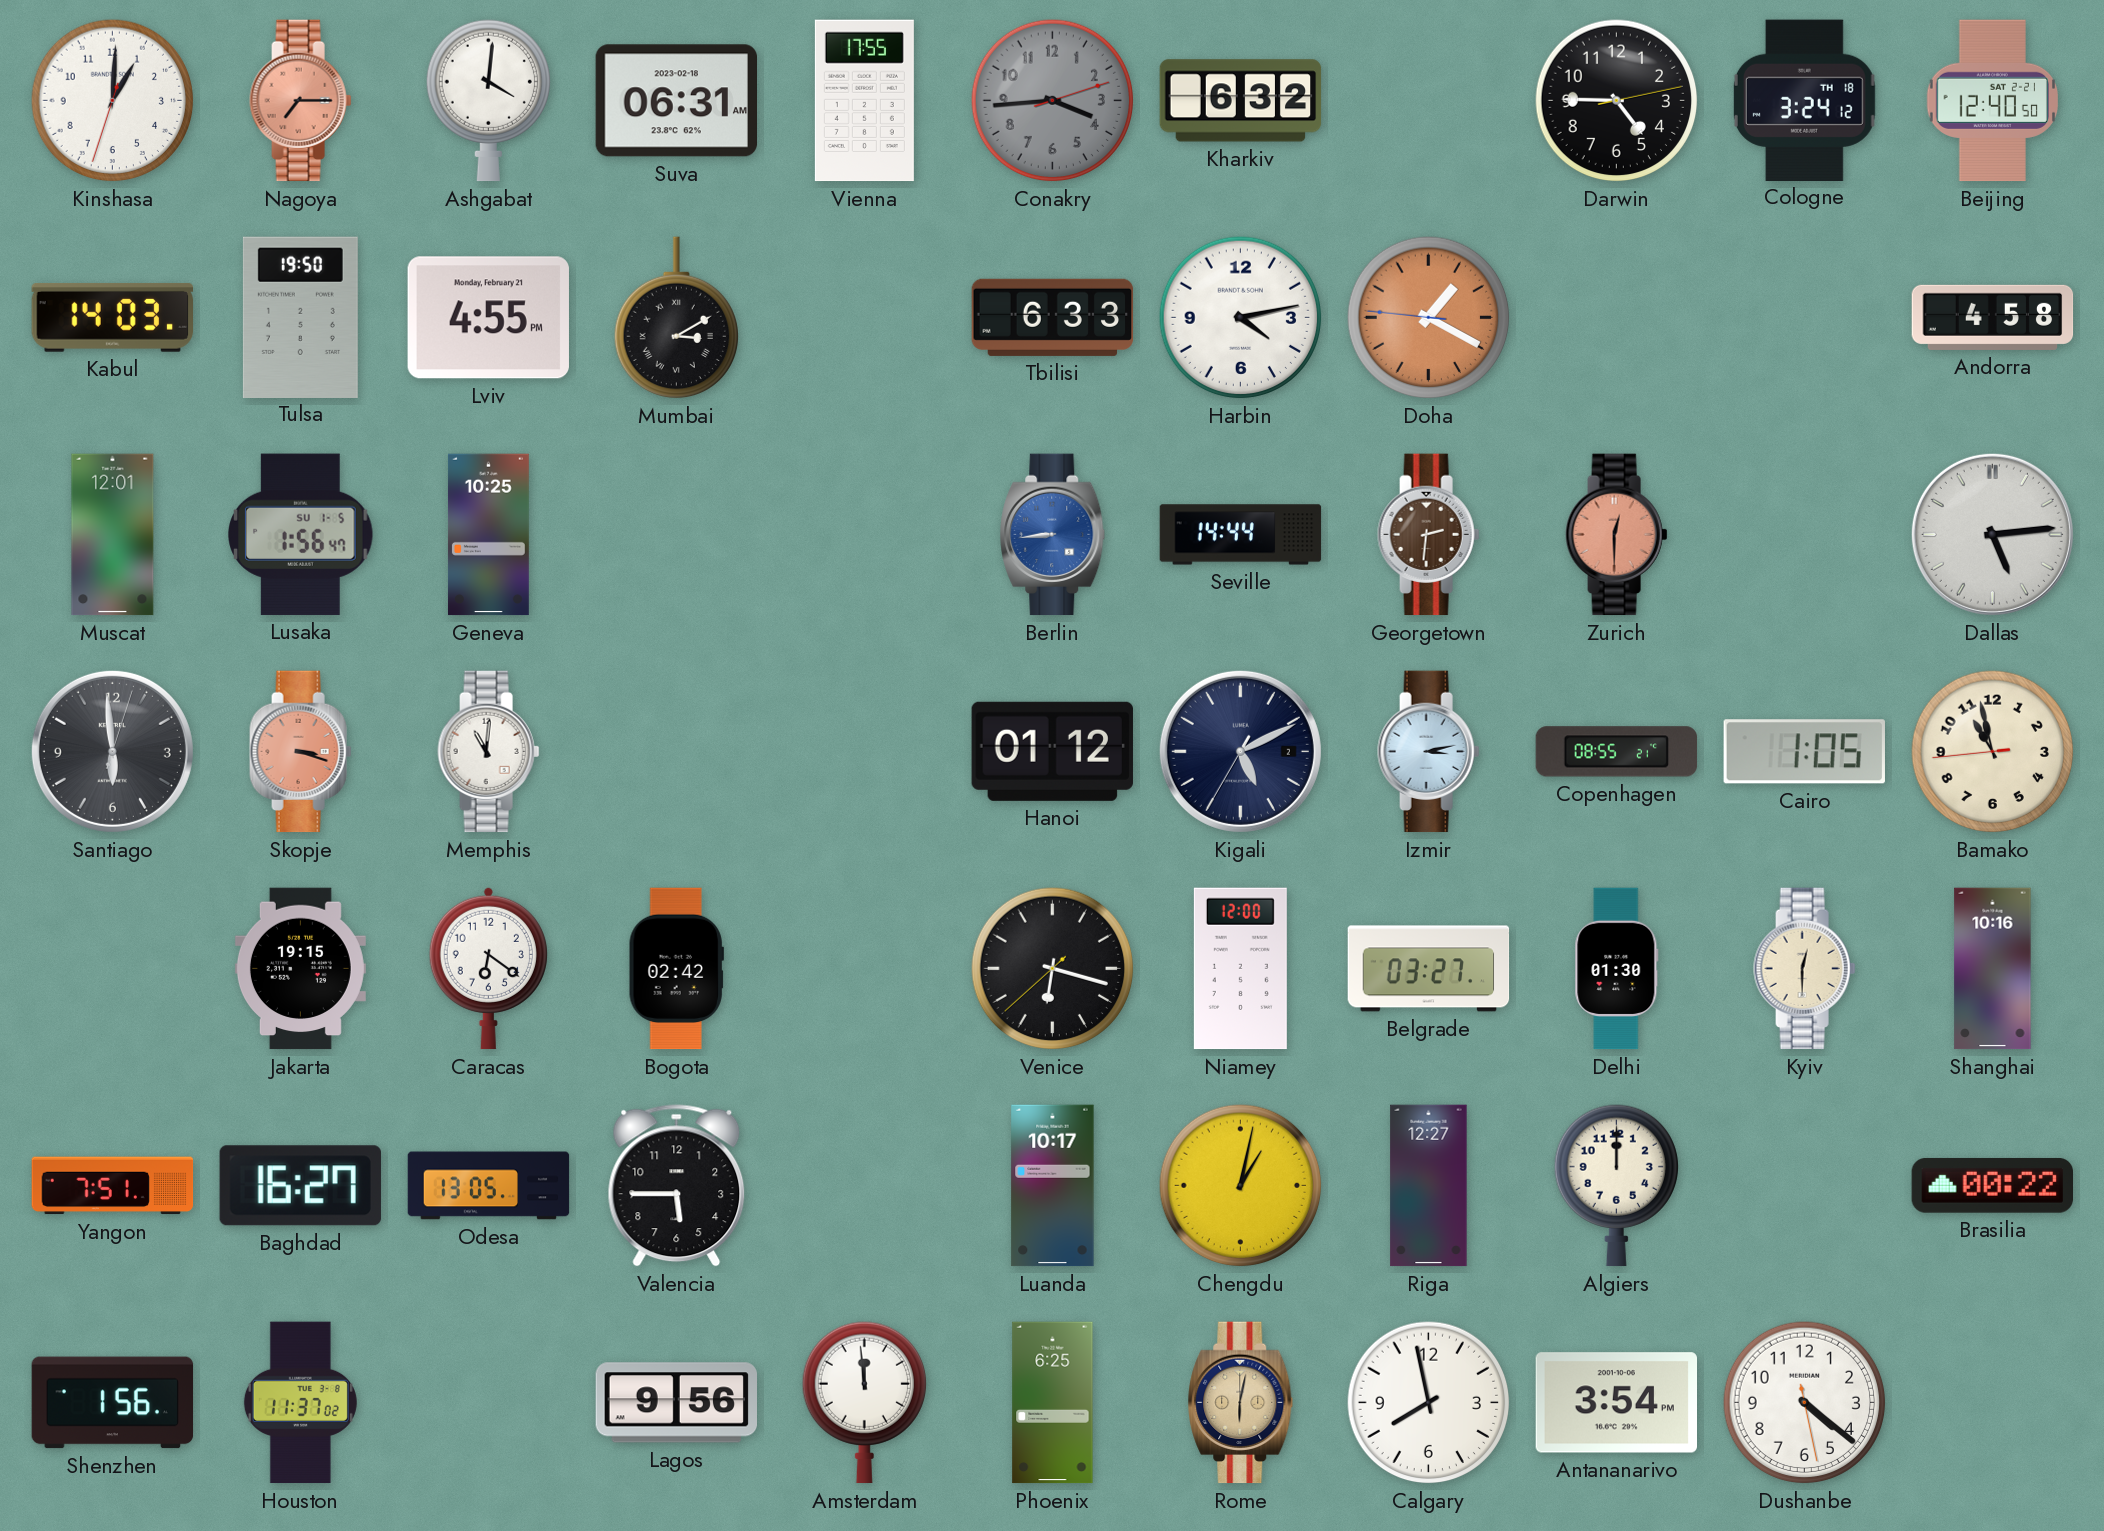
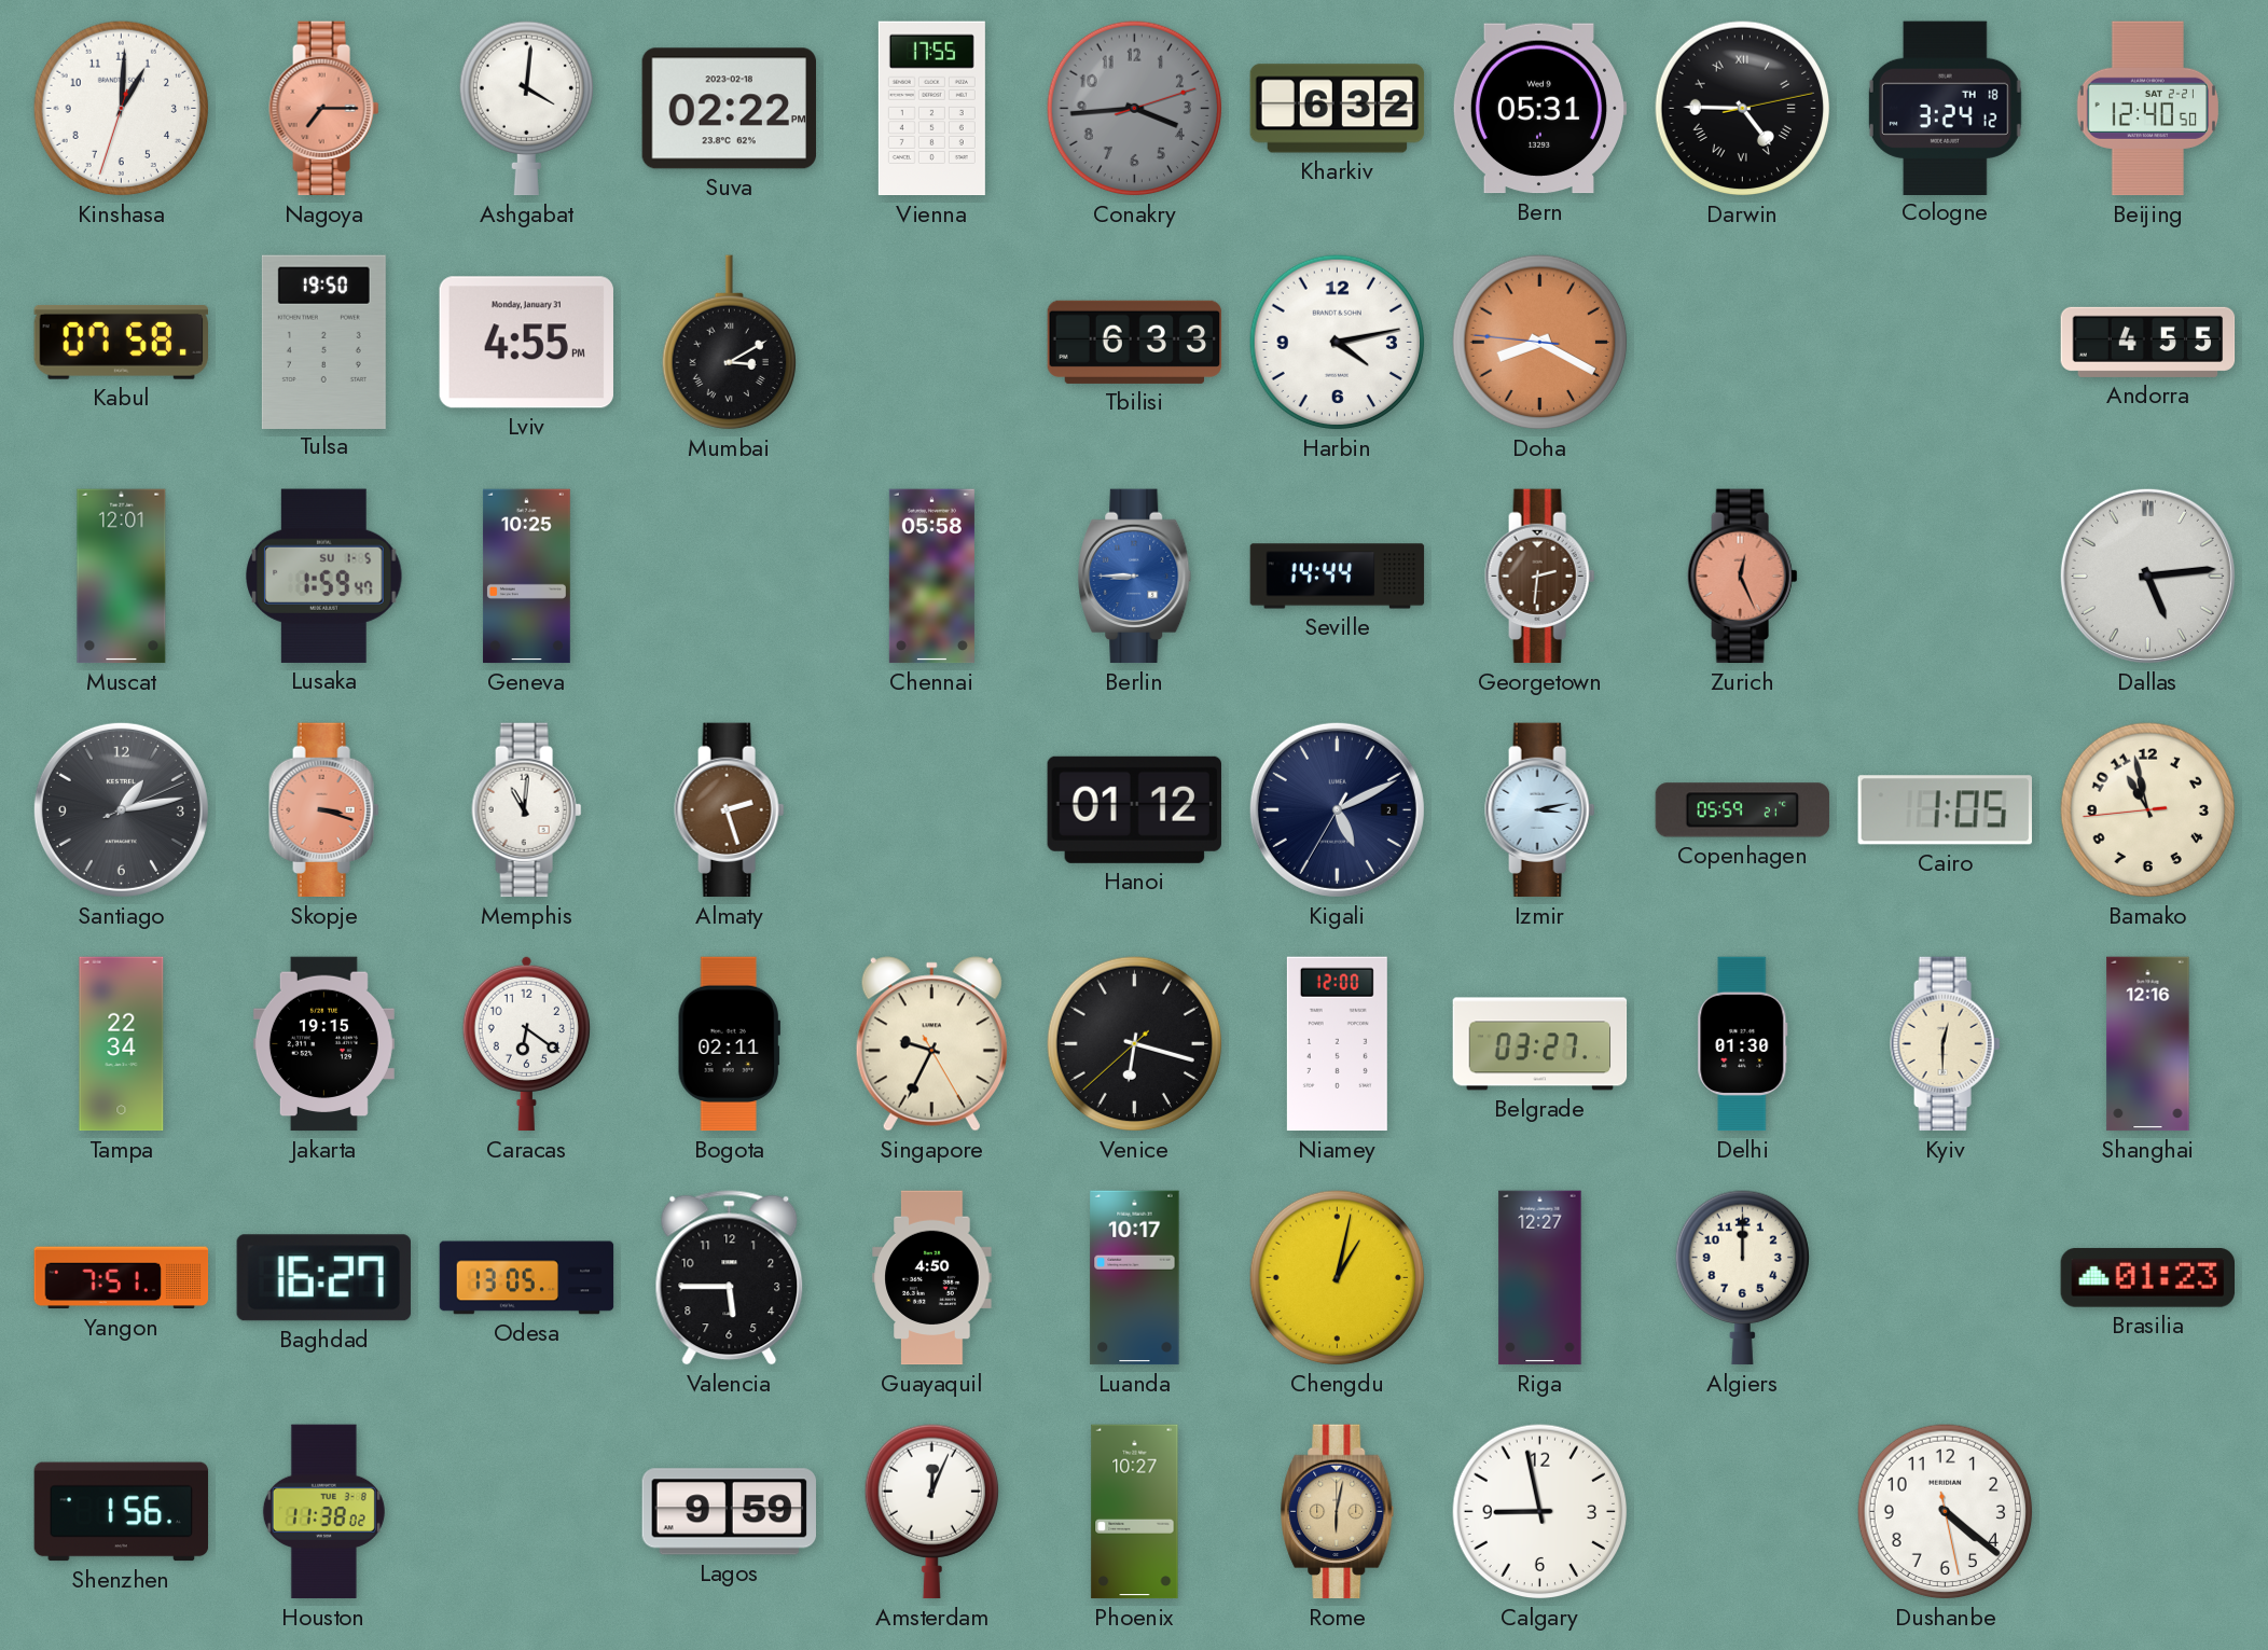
Suva: 06:31 -> 02:22 (729, 109)
Bern: none -> 05:31 (1538, 109)
Darwin numerals: Arabic -> Roman (1743, 109)
Kabul: 14:03 -> 07:58 (122, 342)
Lviv date: Monday, February 21 -> Monday, January 31 (526, 343)
Doha: 1:19 -> 8:19 (1540, 343)
Andorra: 4:58 -> 4:55 (2148, 342)
Lusaka: 1:56 -> 1:59 (324, 576)
Chennai: none -> 05:58 (931, 577)
Berlin: 8:44 -> 8:45 (1135, 577)
Zurich: 12:30 -> 12:26 (1743, 577)
Santiago: 5:59 -> 1:13 (121, 809)
Almaty: none -> 2:27 (730, 810)
Copenhagen: 08:55 -> 05:59 (1743, 810)
Tampa: none -> 22:34 (122, 1044)
Bogota: 02:42 -> 02:11 (729, 1044)
Singapore: none -> 9:34 (931, 1044)
Shanghai: 10:16 -> 12:16 (2148, 1044)
Guayaquil: none -> 4:50 (932, 1278)
Brasilia: 00:22 -> 01:23 (2147, 1277)
Houston: 11:37 -> 11:38 (323, 1512)
Lagos: 9:56 -> 9:59 (729, 1512)
Amsterdam: 11:59 -> 12:04 (931, 1512)
Phoenix: 6:25 -> 10:27 (1135, 1512)
Calgary: 7:58 -> 8:58 (1540, 1512)
Antananarivo: 3:54 -> none (1617, 1403)
